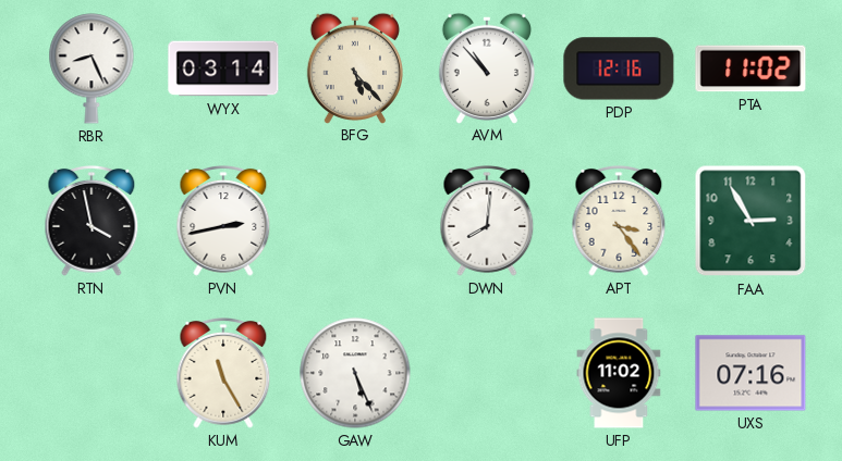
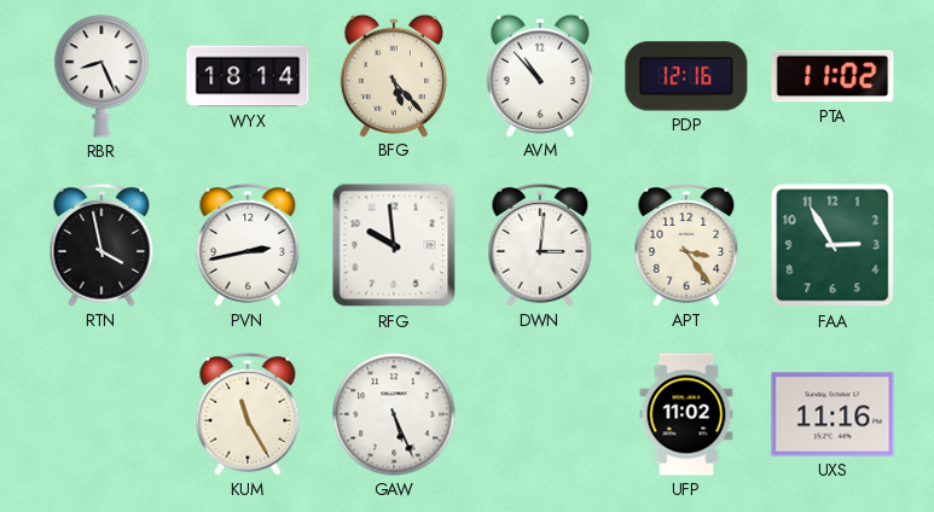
WYX: 03:14 -> 18:14 (248, 76)
RFG: none -> 9:59 (394, 245)
DWN: 8:01 -> 3:01 (540, 246)
UXS: 07:16 -> 11:16 (833, 414)
